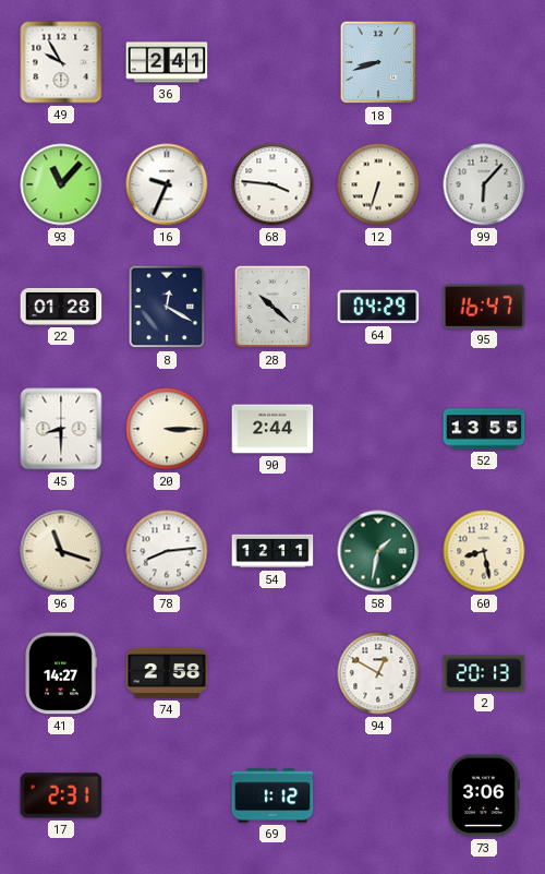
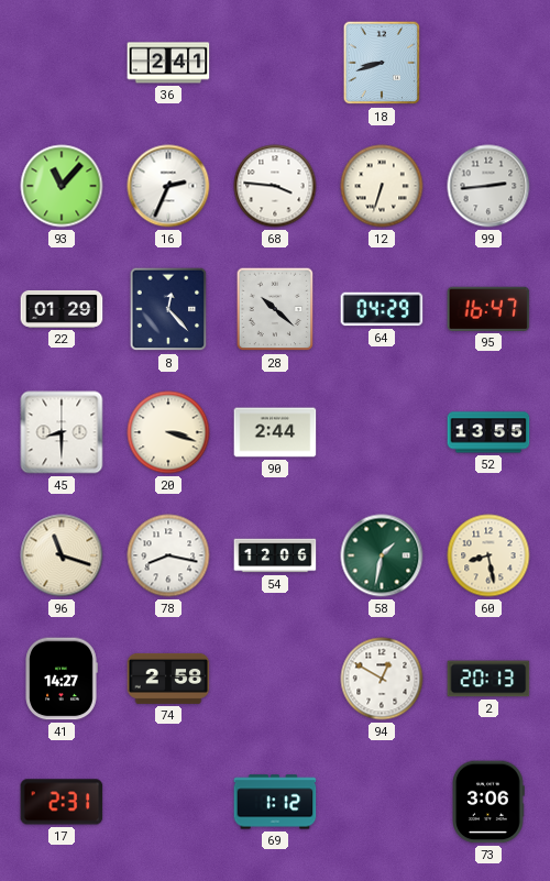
49: 9:55 -> none (61, 62)
16: 9:34 -> 2:34 (168, 186)
99: 6:07 -> 2:44 (488, 186)
22: 01:28 -> 01:29 (62, 309)
8: 12:20 -> 12:23 (168, 309)
20: 3:15 -> 3:18 (168, 432)
78: 8:14 -> 8:17 (168, 555)
54: 12:11 -> 12:06 (275, 555)
